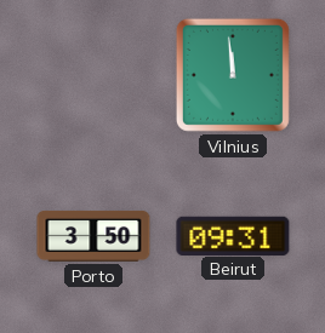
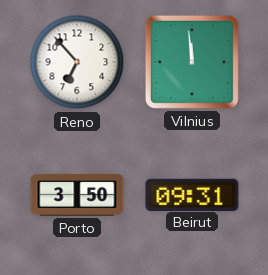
Reno: none -> 6:53 (77, 62)
